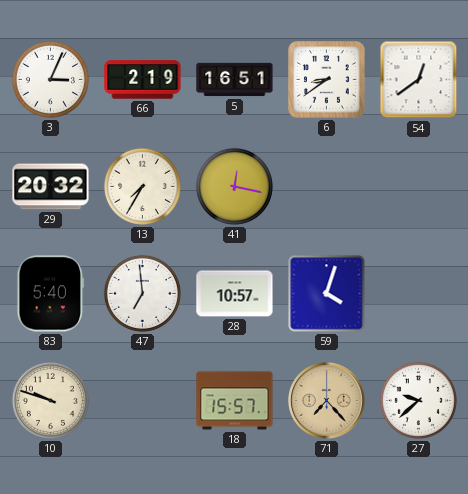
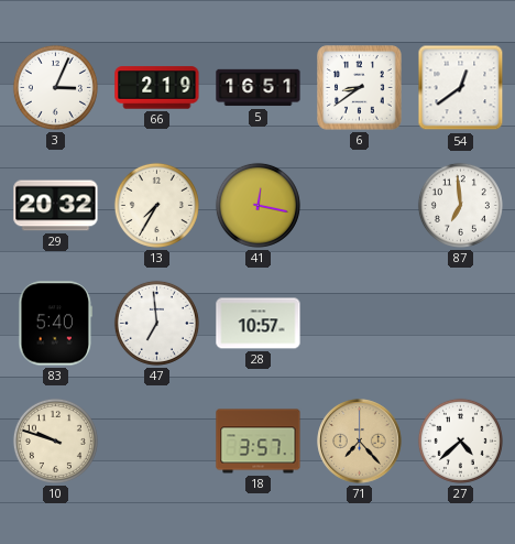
87: none -> 6:59 (460, 205)
59: 4:03 -> none (327, 294)
18: 15:57 -> 3:57 (259, 442)
27: 9:38 -> 4:38 (460, 440)
